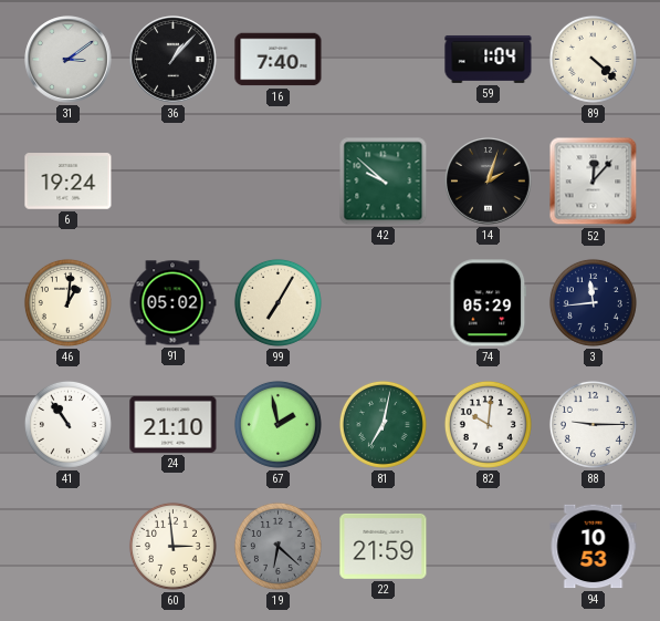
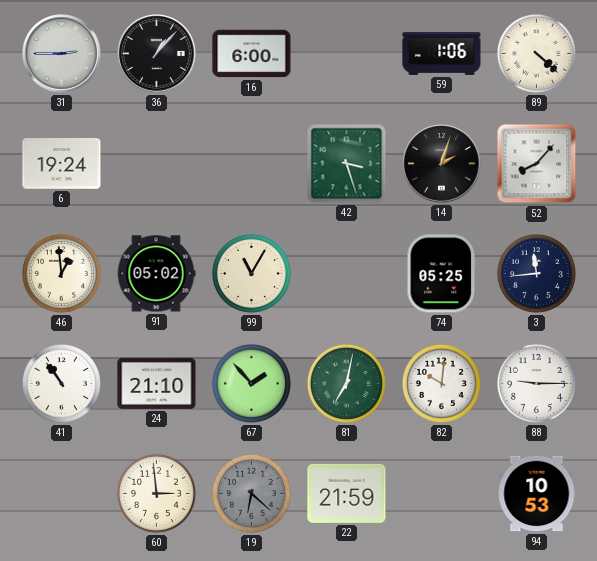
31: 3:09 -> 2:45 (62, 54)
16: 7:40 -> 6:00 (252, 54)
59: 1:04 -> 1:06 (442, 53)
42: 9:52 -> 3:27 (347, 164)
52: 12:07 -> 8:07 (537, 164)
46: 1:01 -> 12:59 (61, 273)
99: 7:05 -> 11:05 (251, 273)
74: 05:29 -> 05:25 (442, 274)
67: 1:58 -> 1:53 (251, 383)
